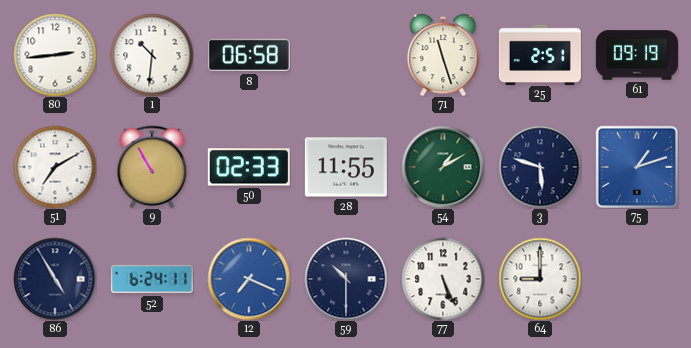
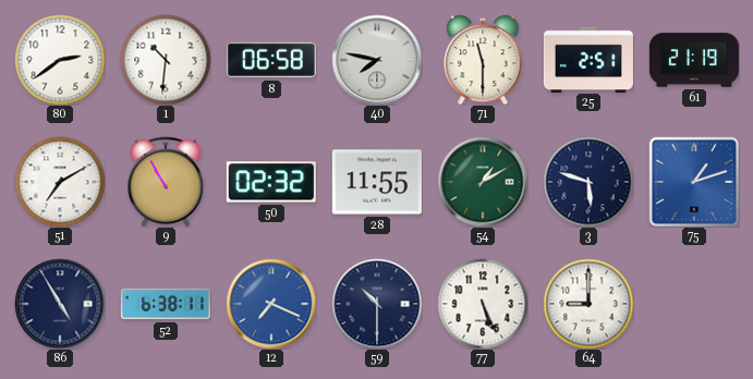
80: 2:44 -> 2:39 (60, 60)
40: none -> 7:47 (377, 60)
71: 11:27 -> 11:30 (483, 60)
61: 09:19 -> 21:19 (694, 60)
50: 02:33 -> 02:32 (271, 182)
52: 6:24 -> 6:38 (166, 304)
